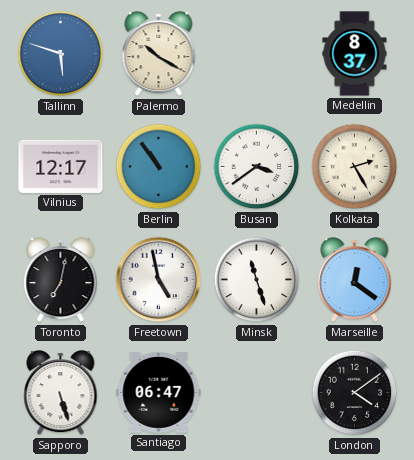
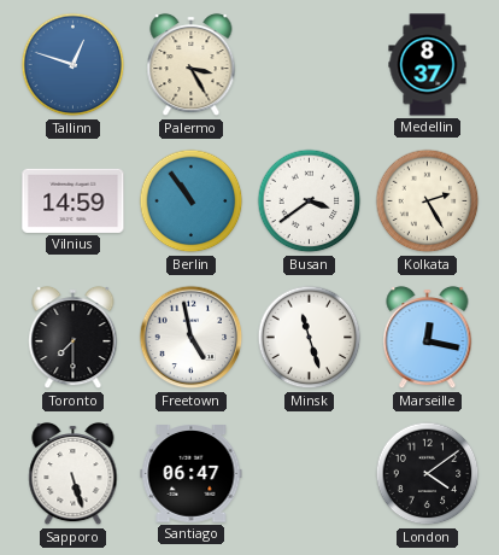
Tallinn: 5:48 -> 12:48 (74, 65)
Palermo: 10:20 -> 3:25 (192, 65)
Vilnius: 12:17 -> 14:59 (74, 200)
Toronto: 7:02 -> 7:30 (74, 338)
Marseille: 12:21 -> 12:17 (428, 338)
